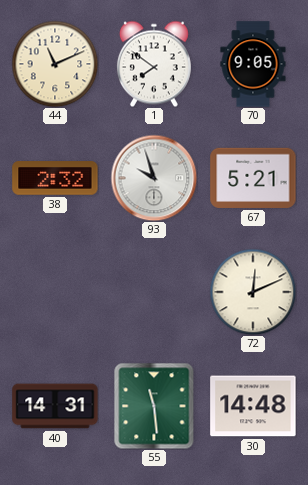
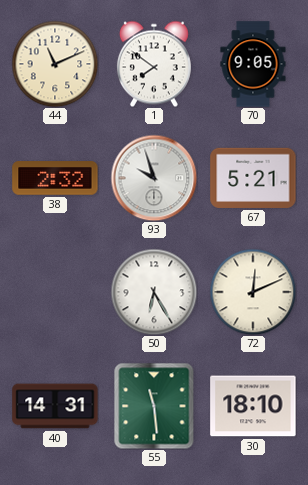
50: none -> 6:25 (154, 292)
30: 14:48 -> 18:10 (253, 406)
